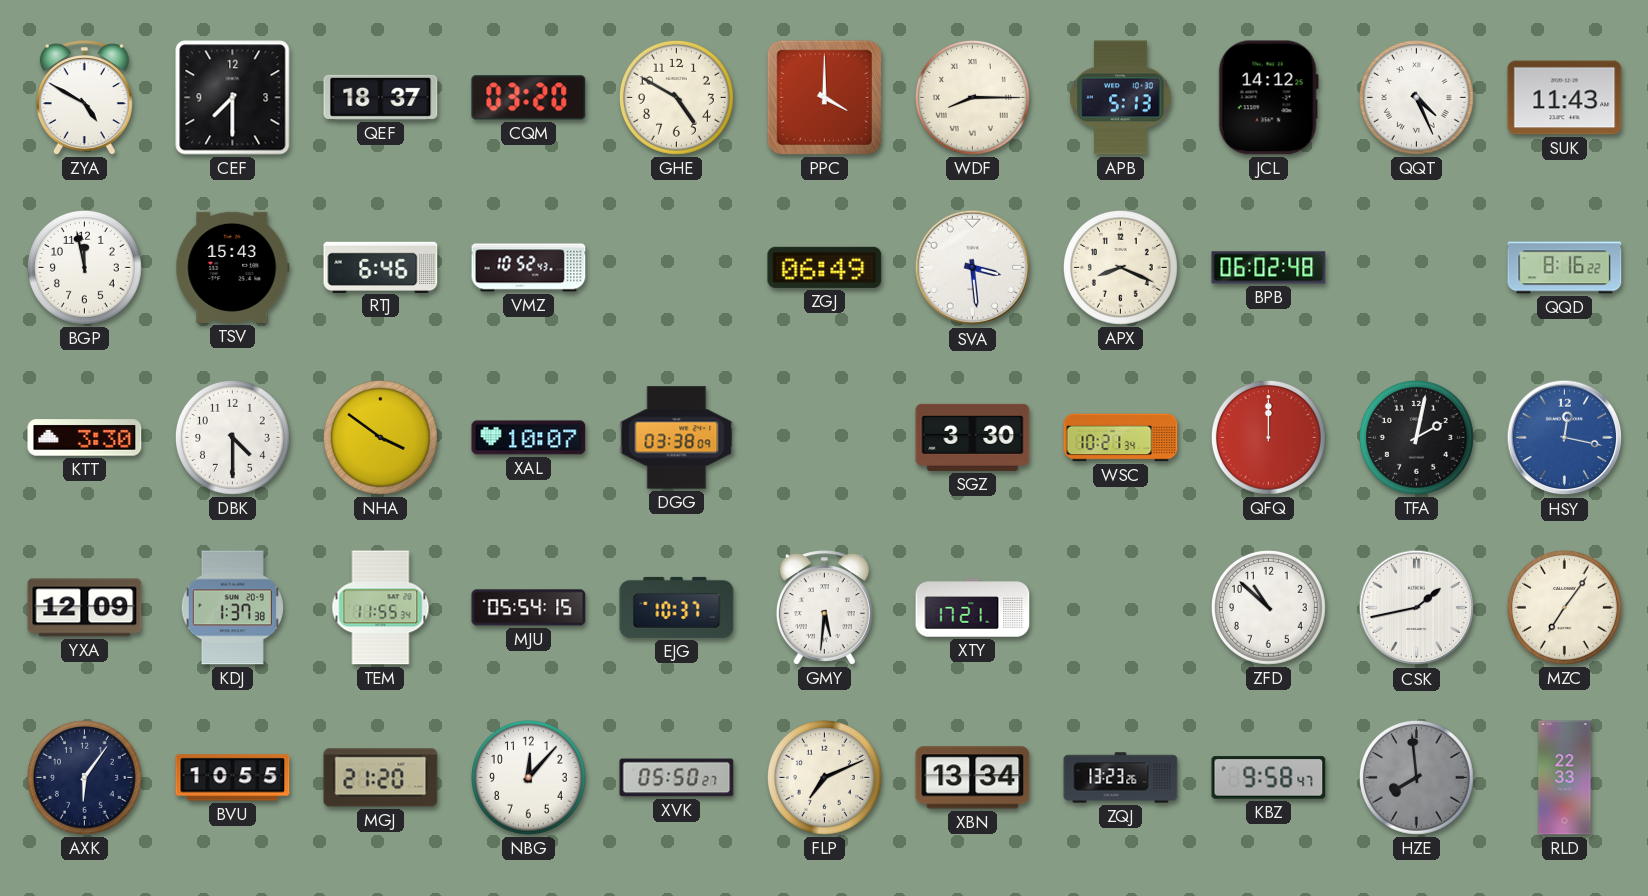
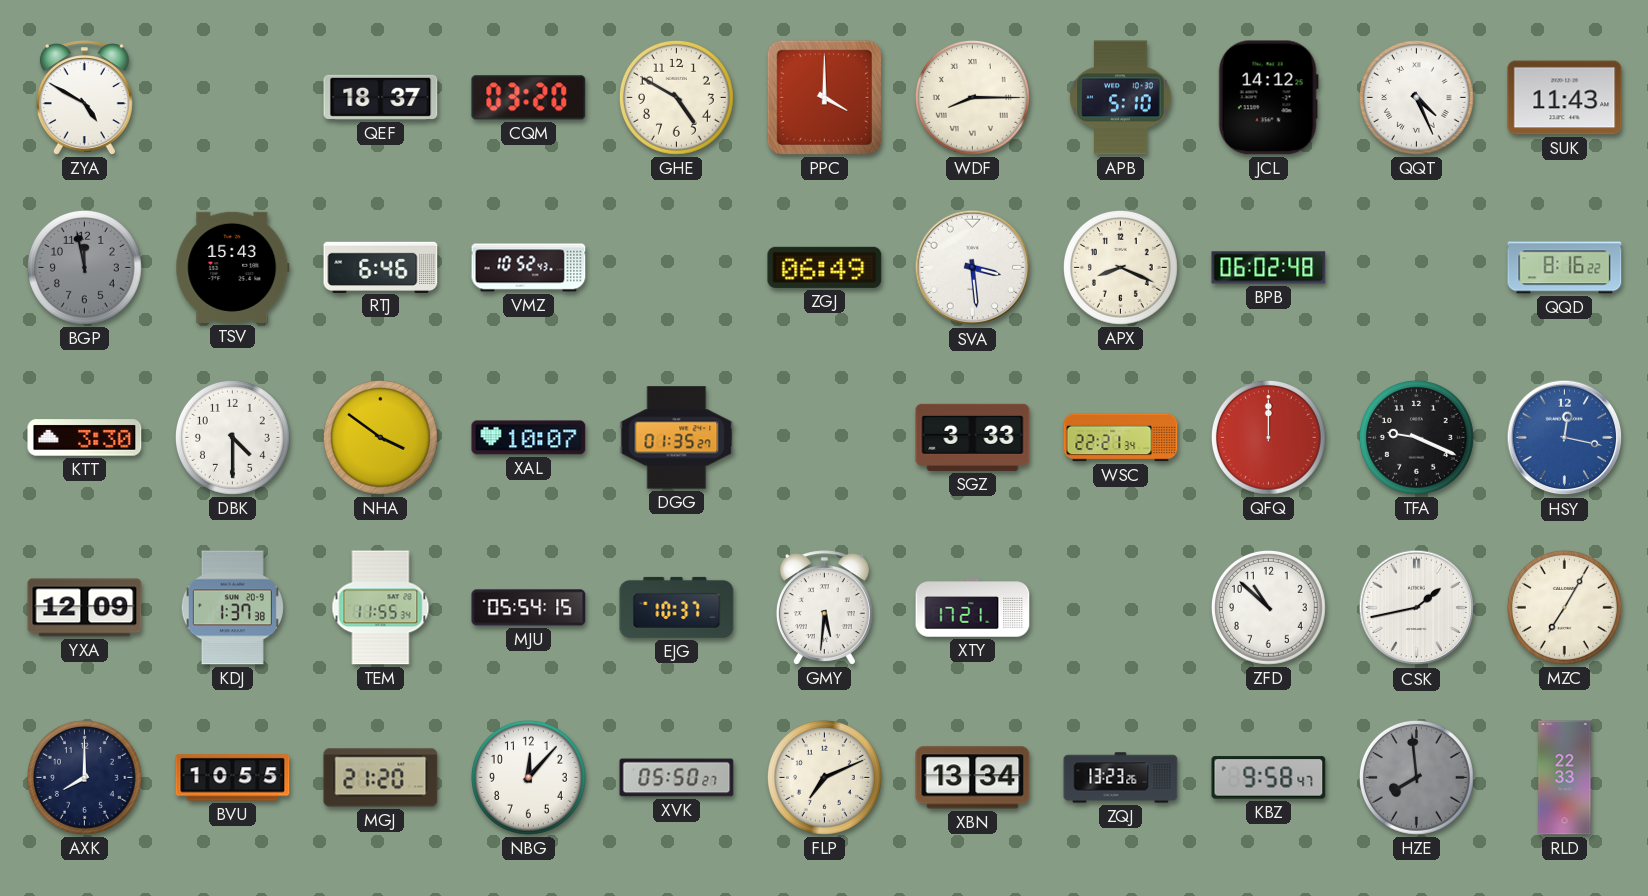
CEF: 7:30 -> none (233, 98)
APB: 5:13 -> 5:10 (1121, 98)
BGP dial: white -> grey (84, 267)
DGG: 03:38 -> 01:35 (677, 438)
SGZ: 3:30 -> 3:33 (973, 437)
WSC: 10:21 -> 22:21 (1121, 438)
TFA: 2:02 -> 9:19 (1416, 437)
MZC: 7:06 -> 7:05 (1564, 607)
AXK: 6:06 -> 8:00 (84, 777)
